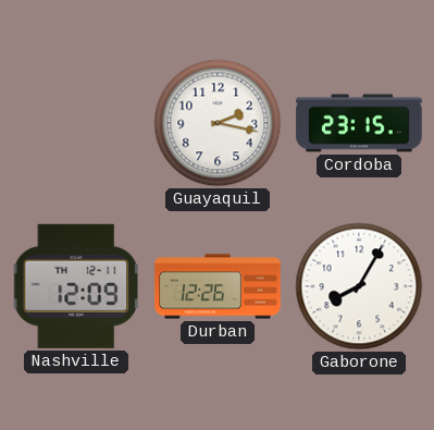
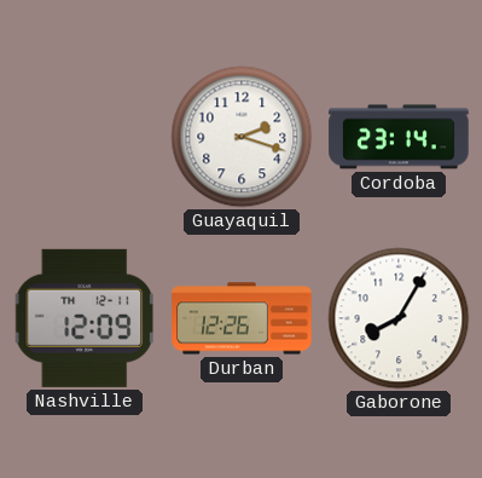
Guayaquil: 2:17 -> 2:18 (242, 137)
Cordoba: 23:15 -> 23:14 (399, 137)
